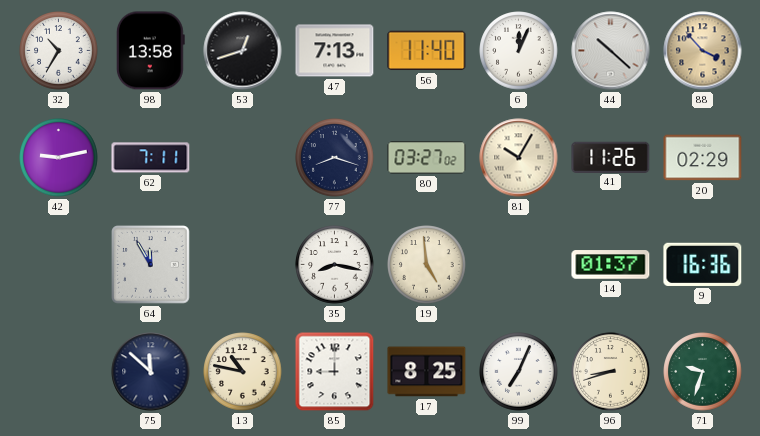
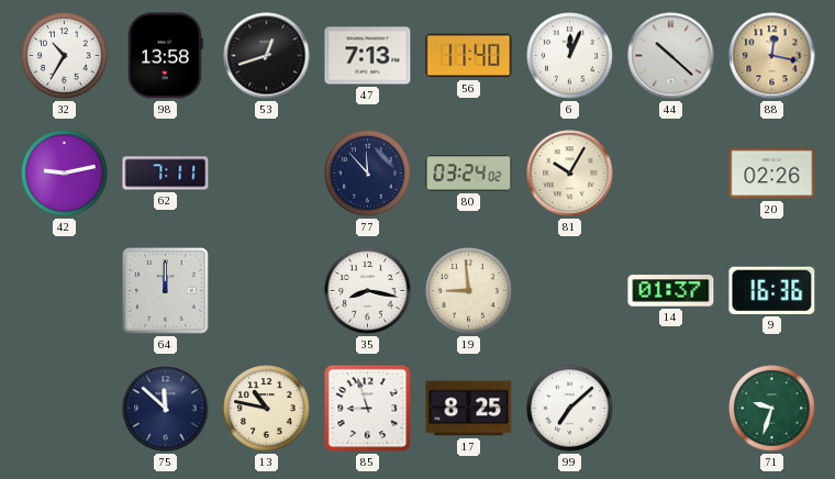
88: 3:53 -> 12:17 (772, 56)
77: 8:18 -> 11:53 (368, 174)
80: 03:27 -> 03:24 (469, 174)
41: 11:26 -> none (611, 157)
20: 02:29 -> 02:26 (772, 174)
64: 11:55 -> 12:00 (166, 291)
19: 4:59 -> 8:59 (469, 291)
85: 9:00 -> 8:57 (368, 409)
99: 7:04 -> 7:08 (570, 409)
96: 8:42 -> none (611, 372)
